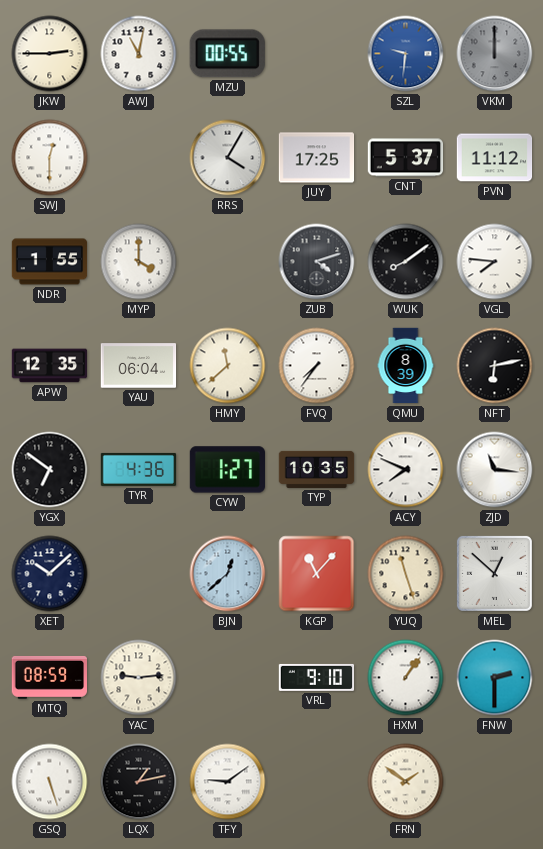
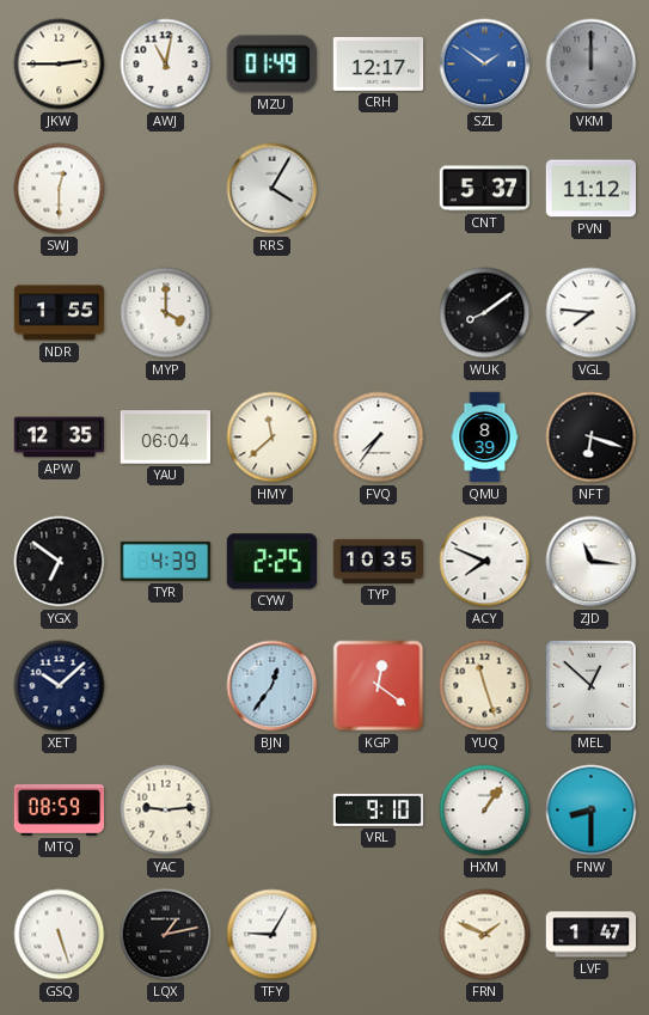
MZU: 00:55 -> 01:49 (271, 65)
CRH: none -> 12:17 (379, 65)
SZL: 9:31 -> 1:51 (485, 65)
JUY: 17:25 -> none (317, 158)
ZUB: 4:12 -> none (317, 262)
NFT: 6:13 -> 6:18 (592, 438)
TYR: 4:36 -> 4:39 (166, 561)
CYW: 1:27 -> 2:25 (273, 562)
BJN: 12:38 -> 12:36 (273, 686)
KGP: 11:07 -> 12:21 (379, 686)
FNW: 2:30 -> 8:30 (592, 811)
TFY: 9:09 -> 9:05 (273, 935)
FRN: 1:51 -> 1:49 (485, 935)
LVF: none -> 1:47 (592, 935)
